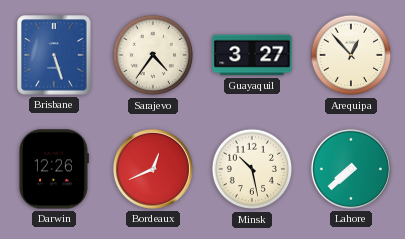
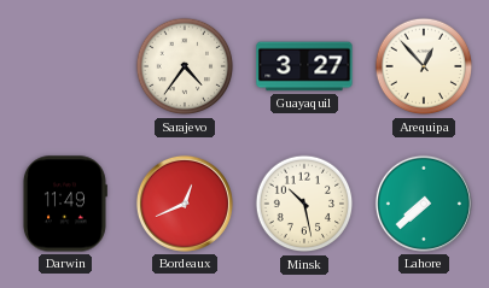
Brisbane: 5:27 -> none (54, 55)
Darwin: 12:26 -> 11:49 (64, 204)
